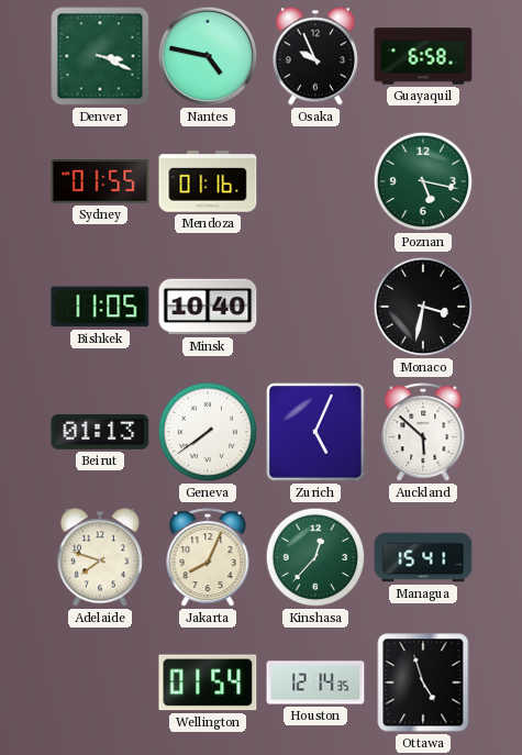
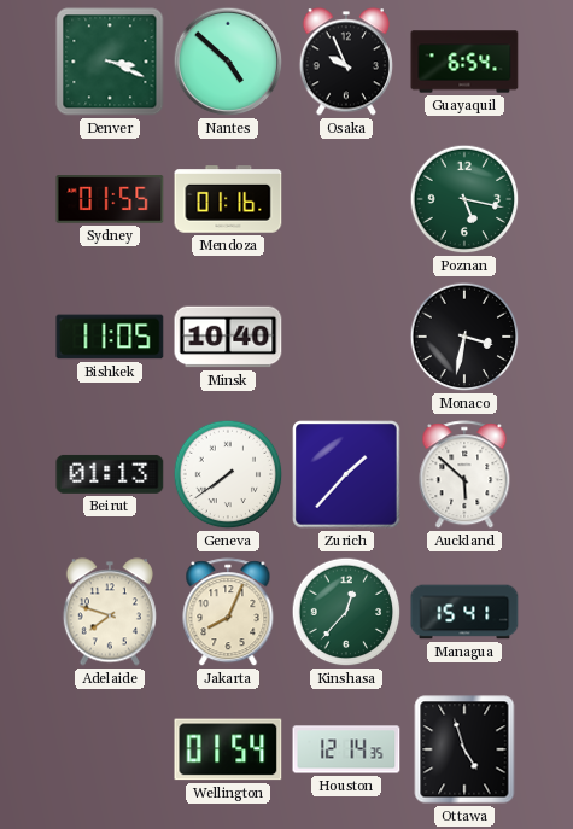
Nantes: 4:47 -> 4:52 (228, 62)
Guayaquil: 6:58 -> 6:54 (464, 62)
Zurich: 5:04 -> 1:37 (346, 474)
